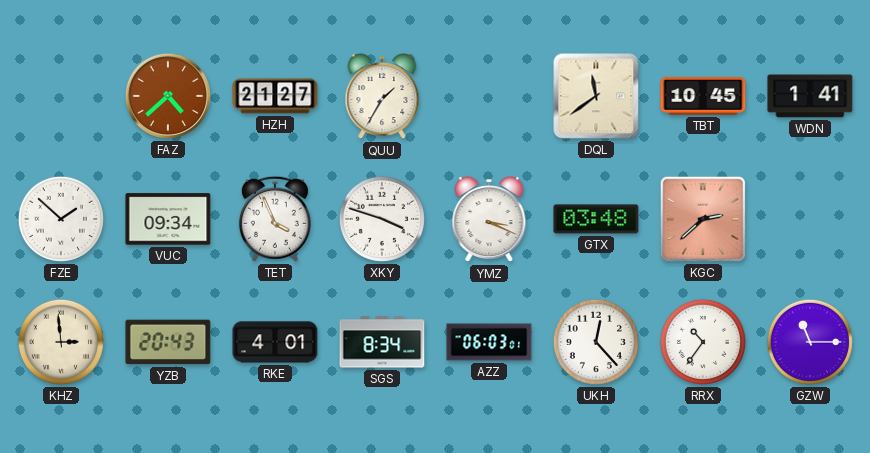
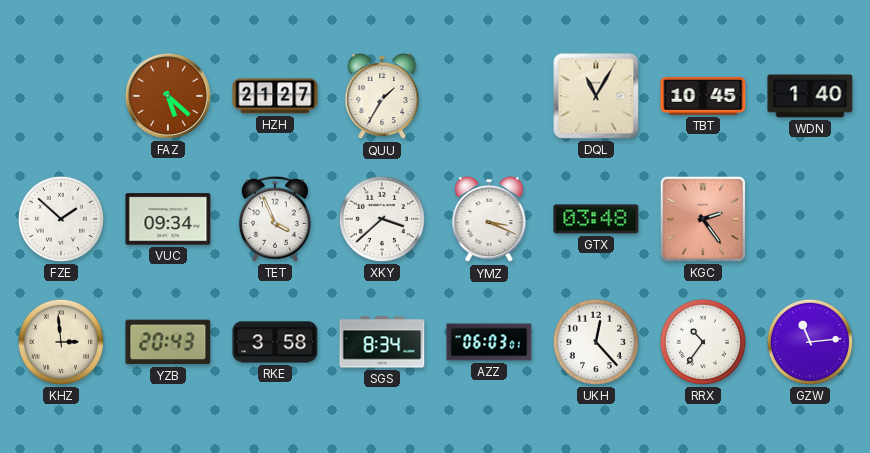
FAZ: 4:38 -> 5:22 (168, 96)
DQL: 11:39 -> 11:05 (596, 96)
WDN: 1:41 -> 1:40 (810, 96)
XKY: 3:48 -> 3:38 (382, 219)
KGC: 2:38 -> 2:24 (703, 219)
RKE: 4:01 -> 3:58 (275, 342)
GZW: 11:15 -> 11:14 (810, 342)
